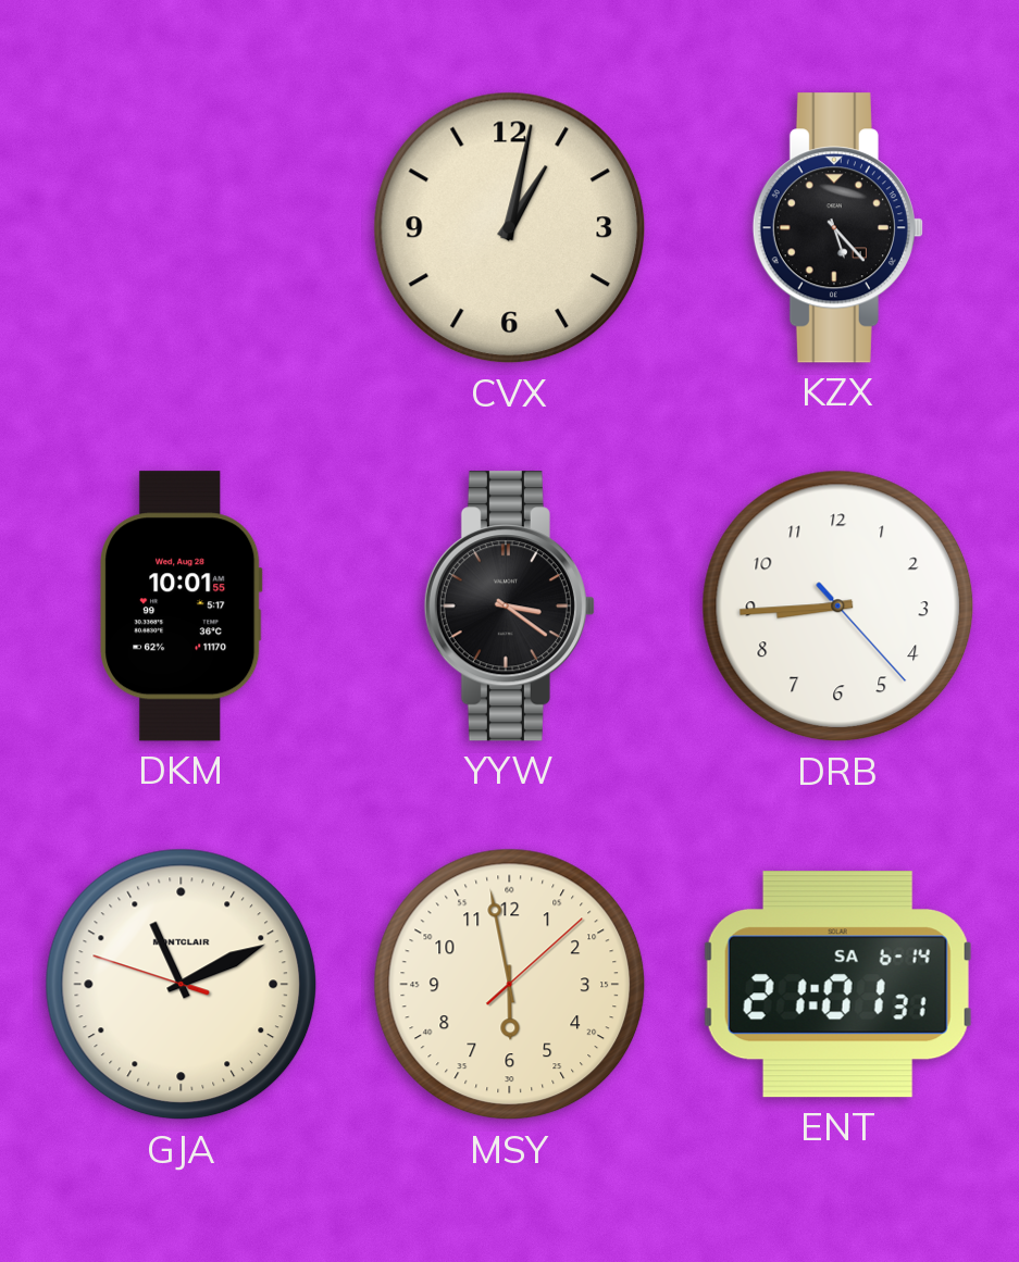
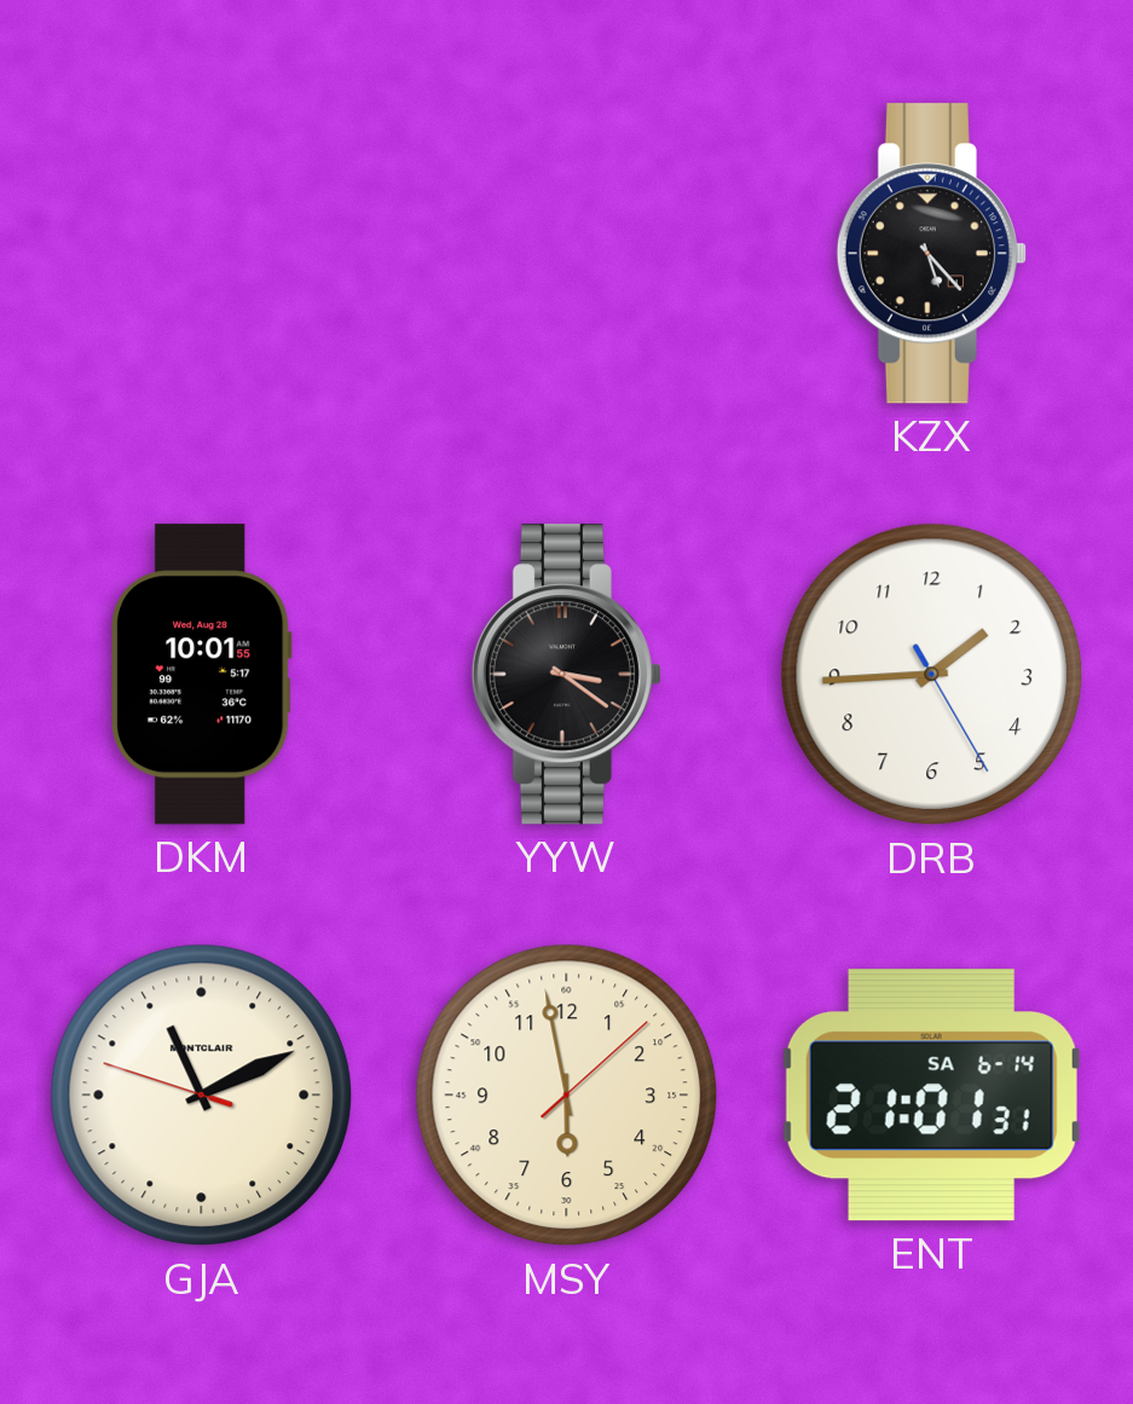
CVX: 1:02 -> none (510, 228)
DRB: 8:44 -> 1:44 (932, 675)
